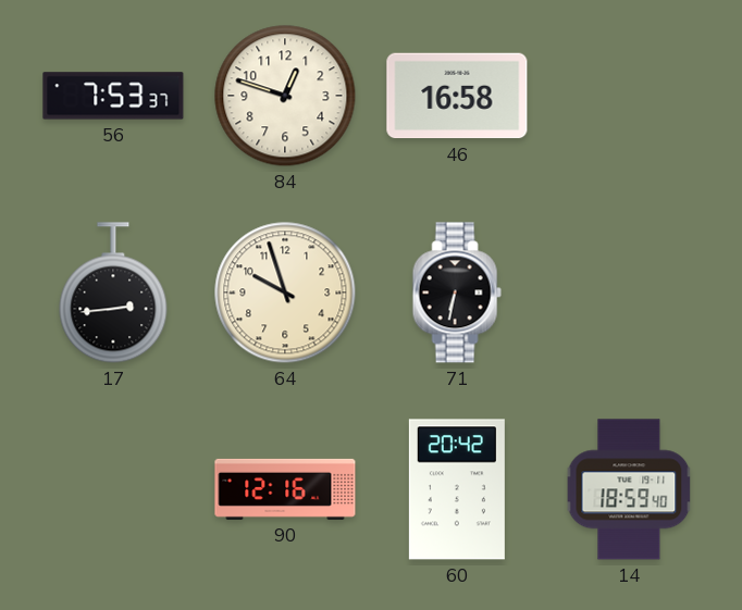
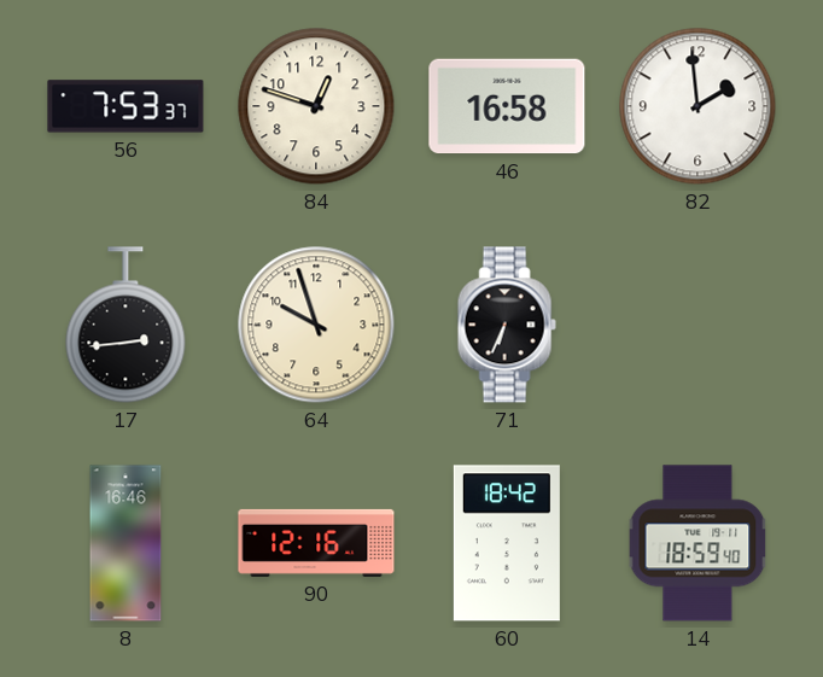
82: none -> 1:59 (697, 106)
71: 6:32 -> 6:34 (507, 325)
8: none -> 16:46 (126, 543)
60: 20:42 -> 18:42 (507, 543)
